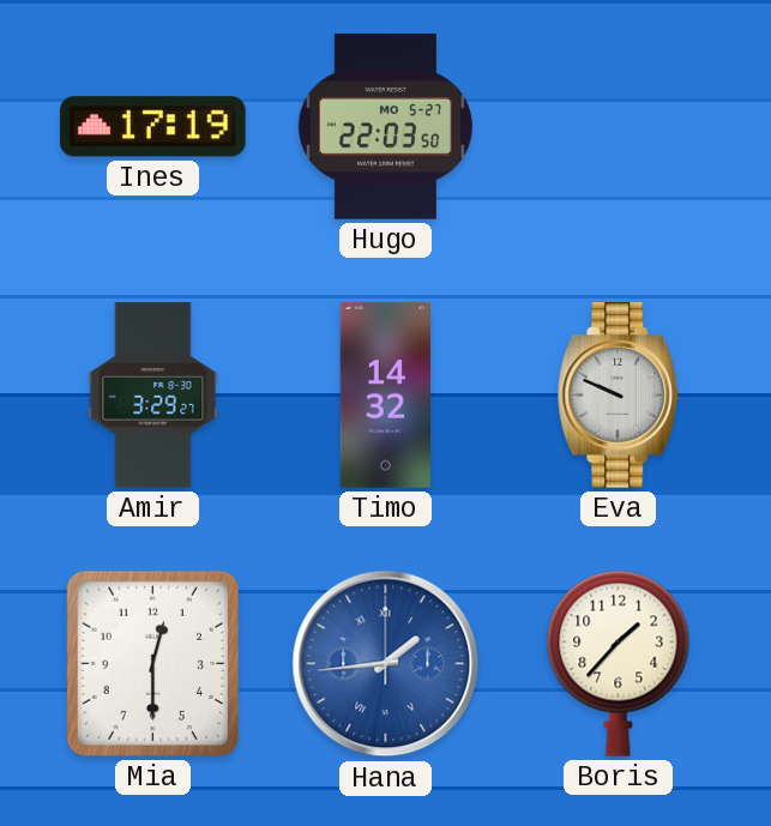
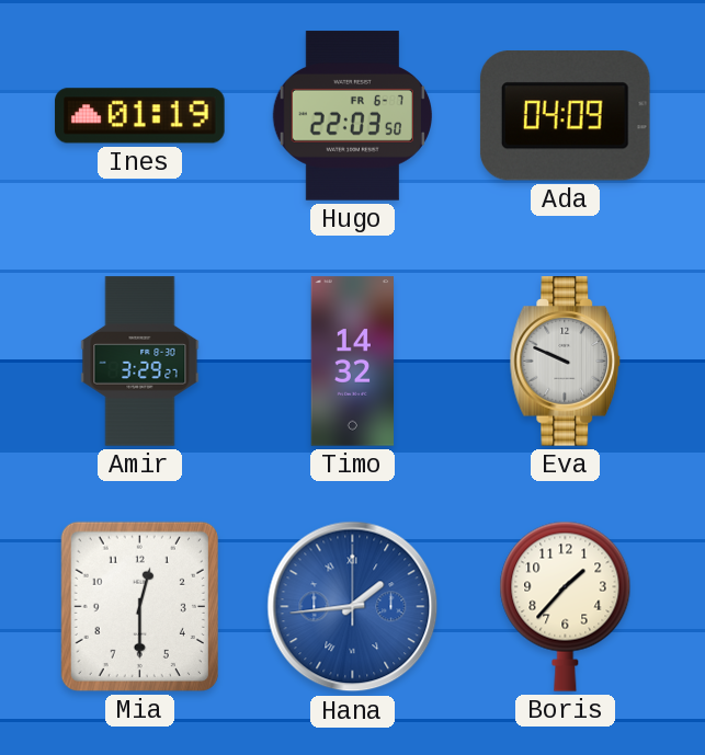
Ines: 17:19 -> 01:19 (140, 116)
Hugo date: MO 5-27 -> FR 6-7 (352, 116)
Ada: none -> 04:09 (565, 116)
